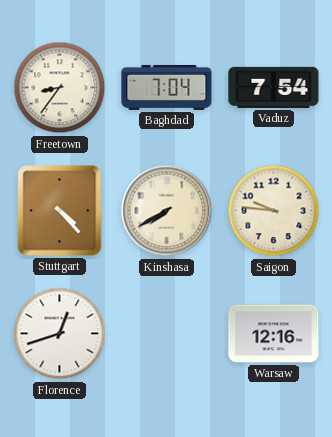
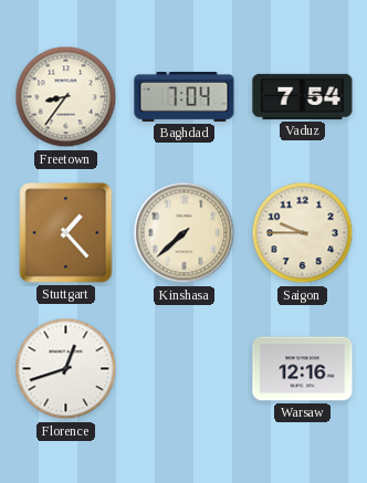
Stuttgart: 4:23 -> 1:23 (66, 233)
Kinshasa: 7:40 -> 7:38 (185, 233)
Saigon: 9:46 -> 9:45 (303, 233)
